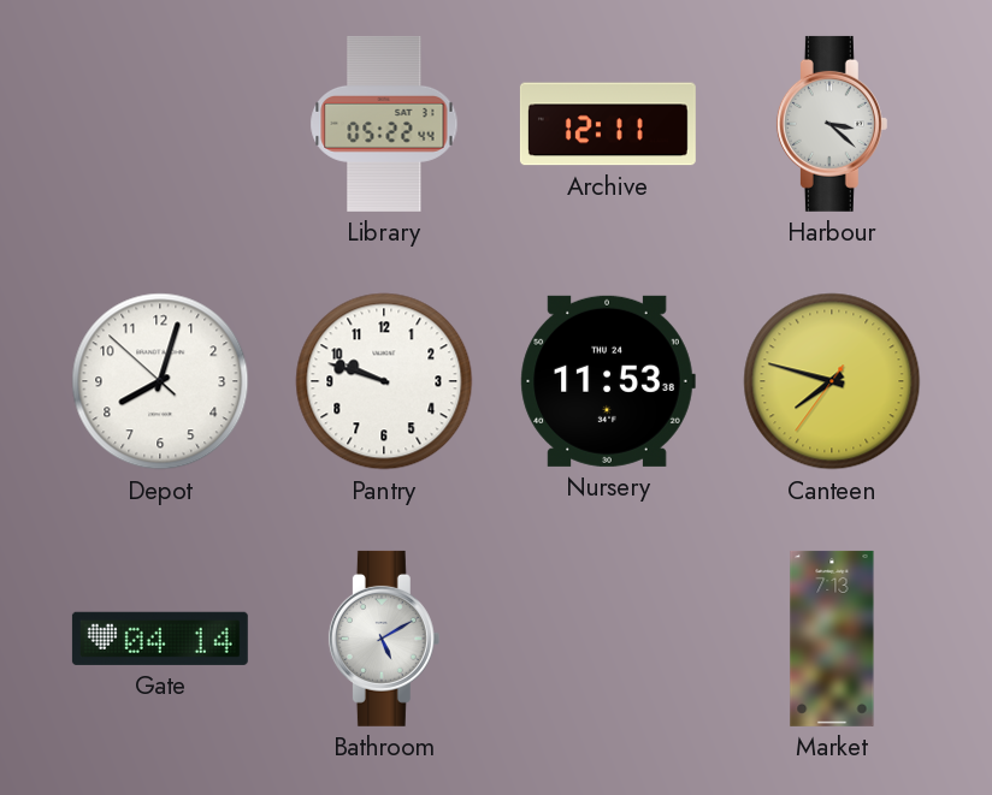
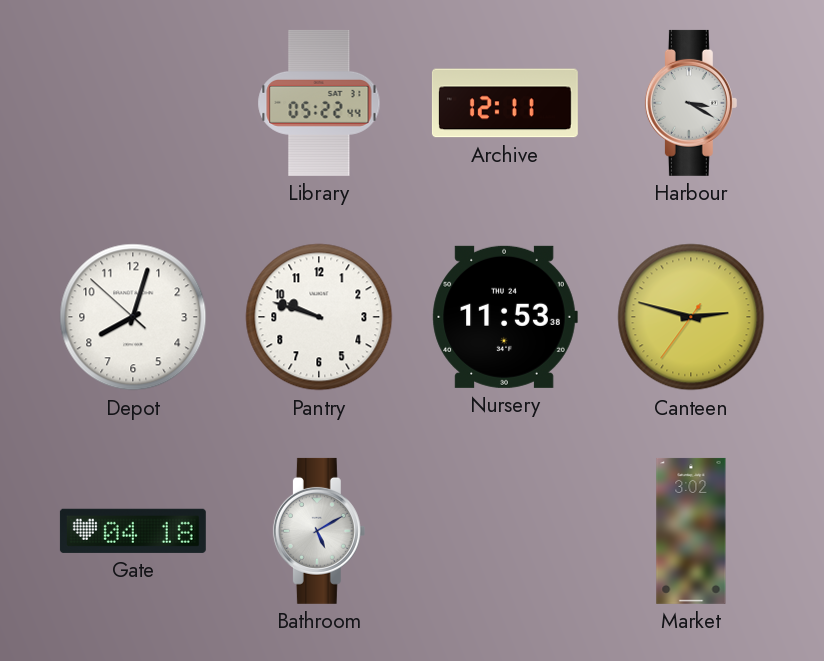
Harbour: 3:22 -> 3:20 (691, 103)
Canteen: 7:47 -> 2:47 (691, 317)
Gate: 04:14 -> 04:18 (133, 531)
Market: 7:13 -> 3:02 (691, 531)
